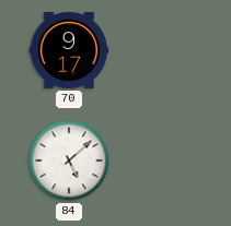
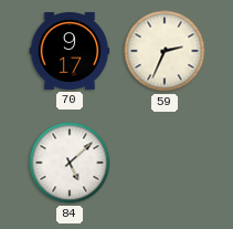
59: none -> 2:34 (165, 51)
